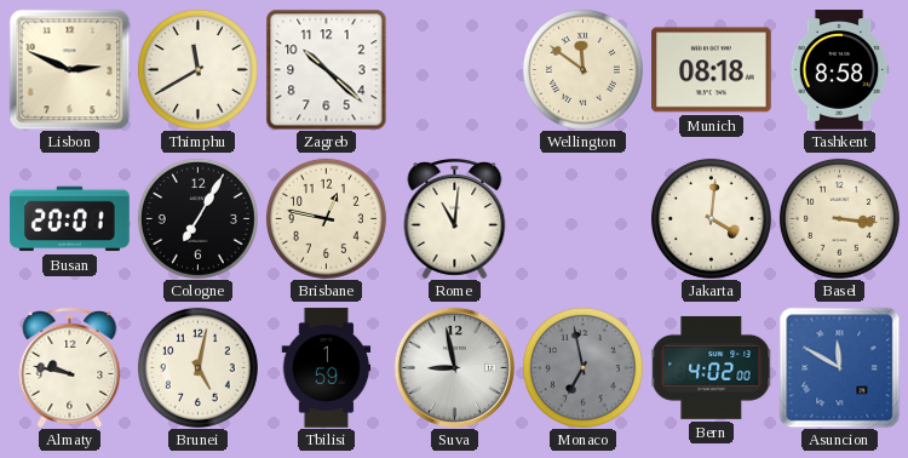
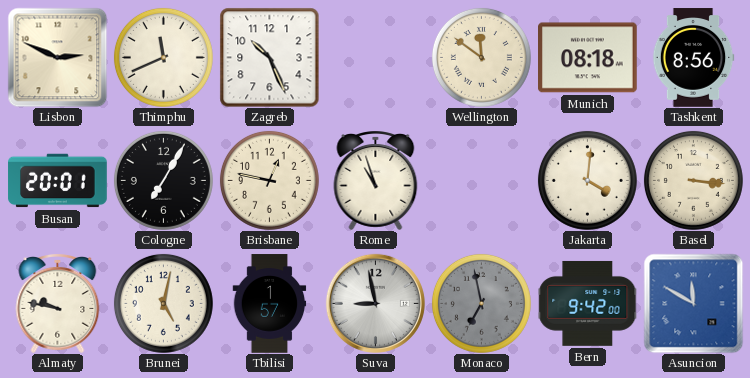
Thimphu: 11:40 -> 11:41 (163, 57)
Zagreb: 10:22 -> 10:26 (269, 57)
Tashkent: 8:58 -> 8:56 (693, 58)
Rome: 11:01 -> 10:57 (376, 181)
Tbilisi: 1:59 -> 1:57 (270, 304)
Bern: 4:02 -> 9:42 (587, 303)
